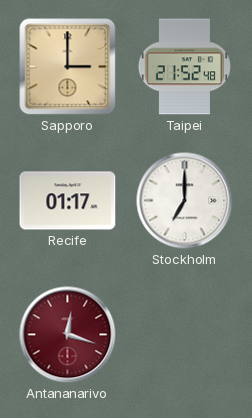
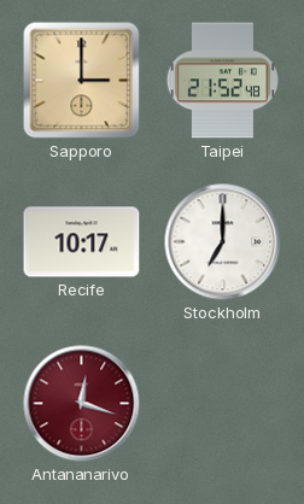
Recife: 01:17 -> 10:17 (82, 242)
